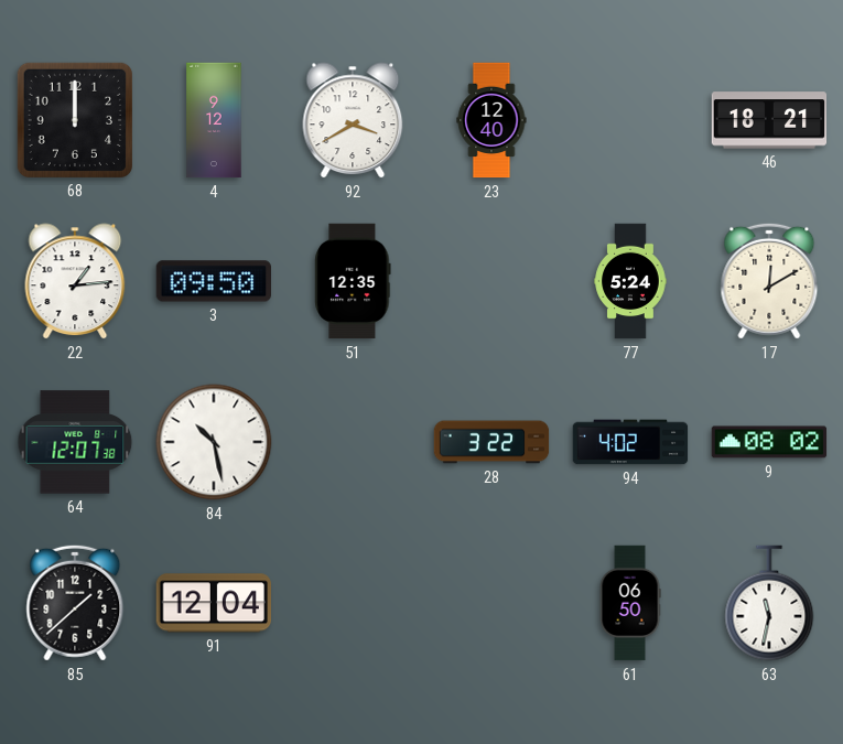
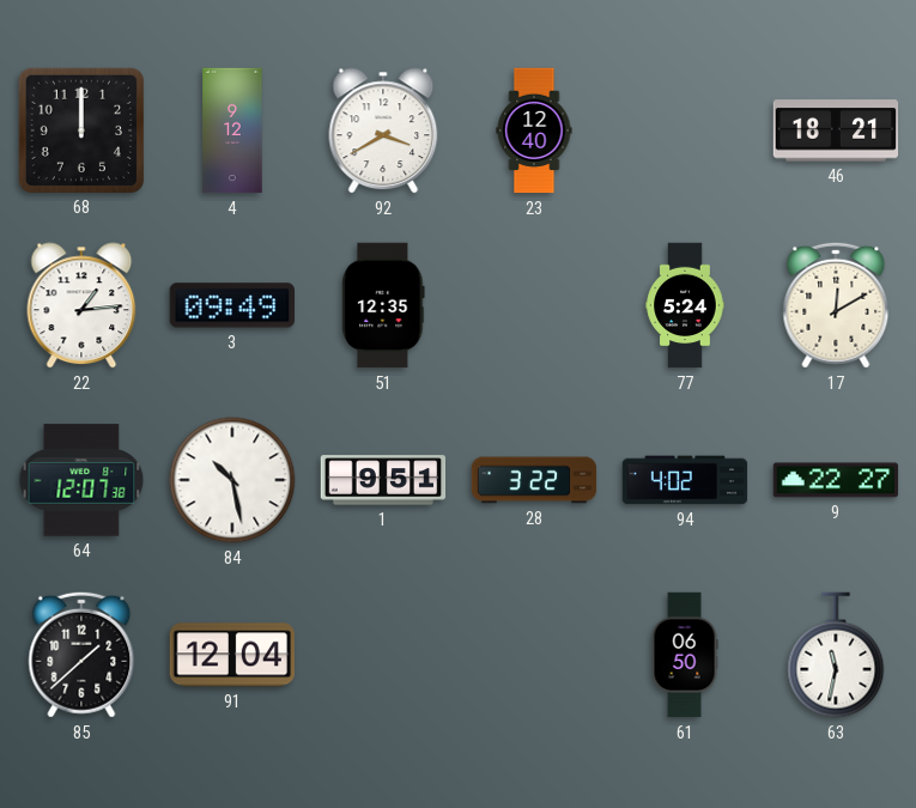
3: 09:50 -> 09:49 (231, 305)
1: none -> 9:51 (383, 480)
9: 08:02 -> 22:27 (836, 480)
